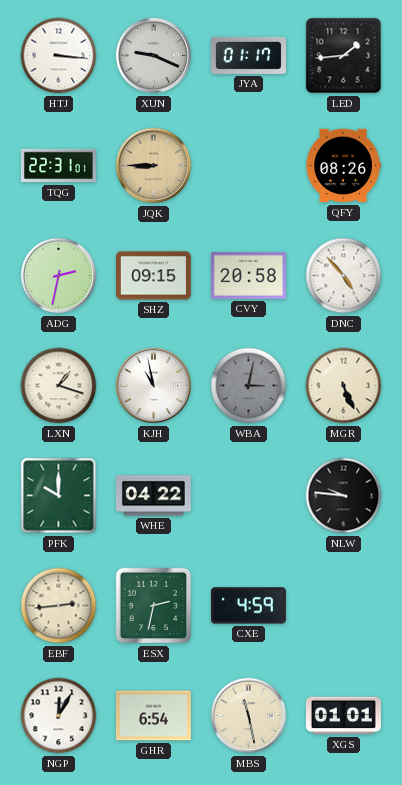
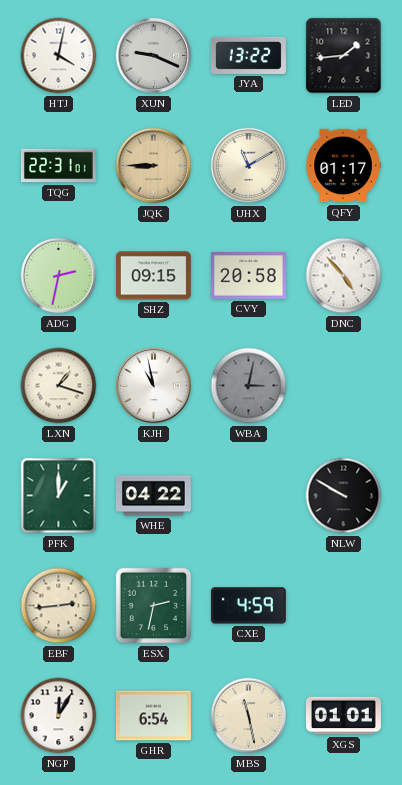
HTJ: 3:16 -> 4:02 (59, 56)
JYA: 01:17 -> 13:22 (248, 55)
UHX: none -> 11:10 (249, 166)
QFY: 08:26 -> 01:17 (343, 166)
MGR: 5:26 -> none (344, 386)
PFK: 10:00 -> 1:00 (59, 496)
NLW: 9:46 -> 9:50 (344, 496)
